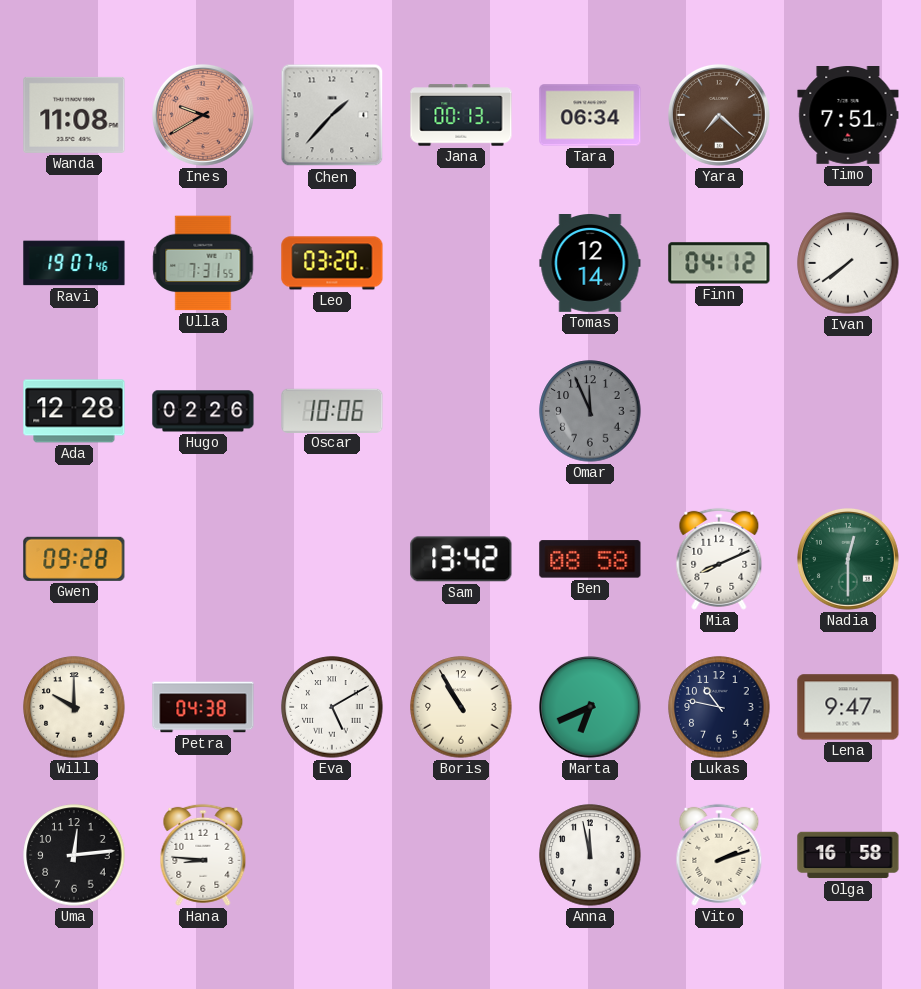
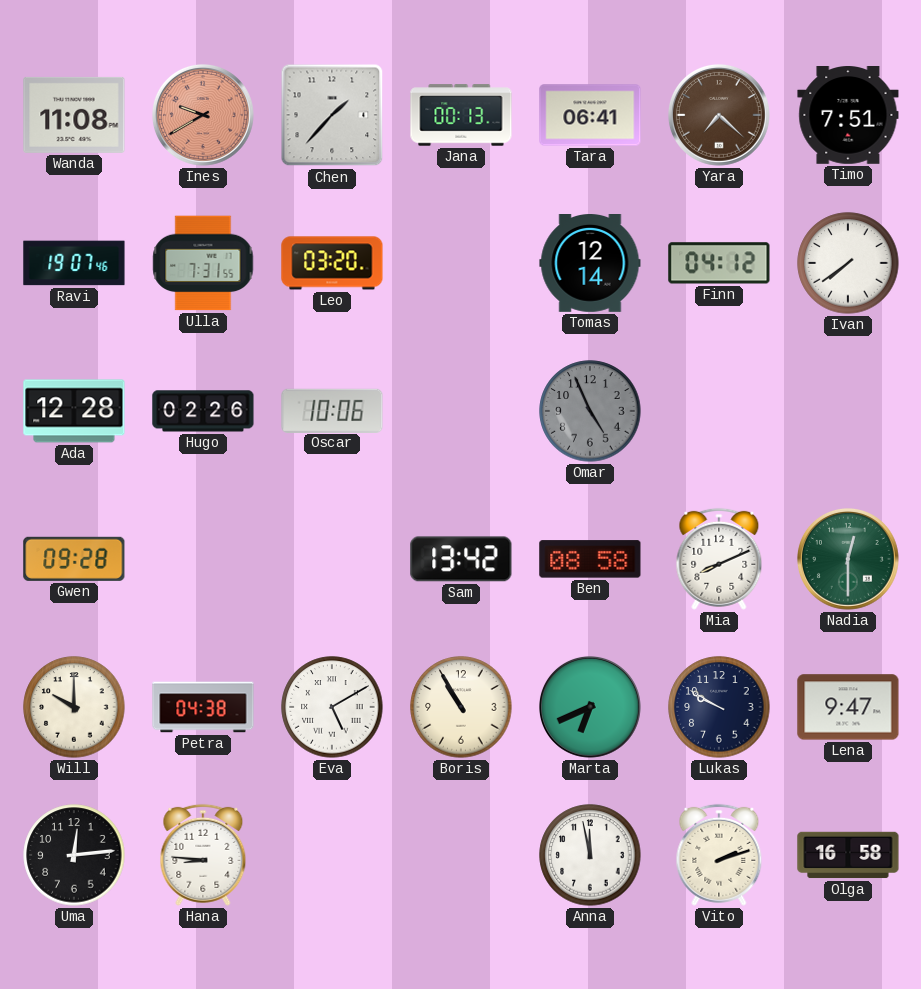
Tara: 06:34 -> 06:41 (590, 115)
Omar: 11:56 -> 4:56 (590, 411)
Lukas: 10:47 -> 9:50 (719, 707)
